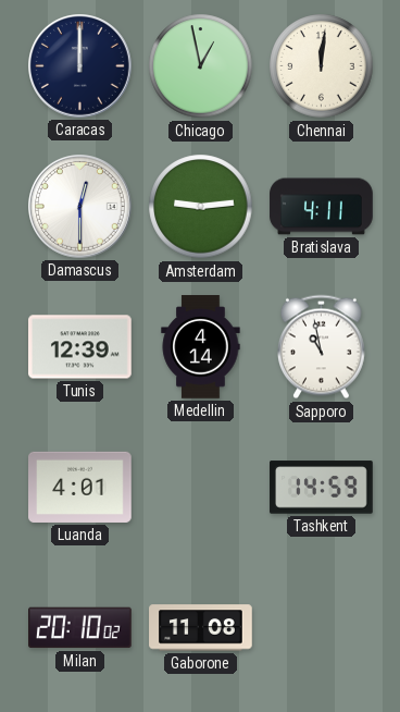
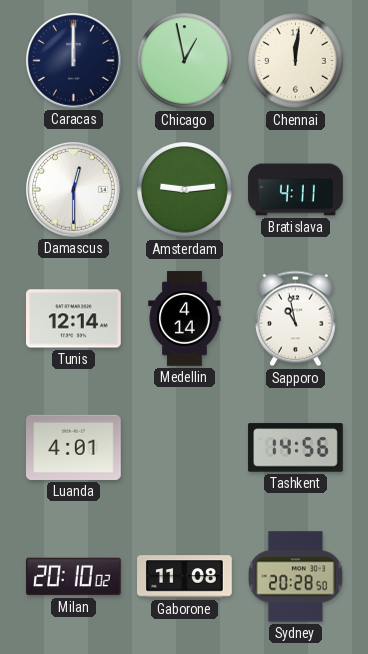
Tunis: 12:39 -> 12:14 (74, 319)
Tashkent: 14:59 -> 14:56 (296, 448)
Sydney: none -> 20:28 (295, 577)
